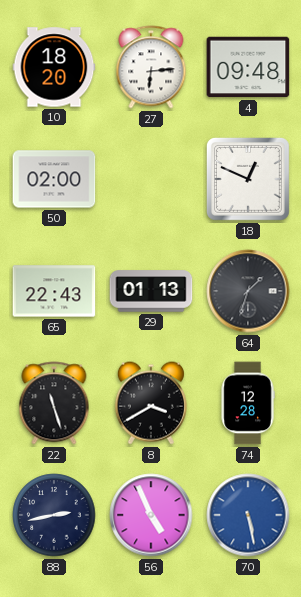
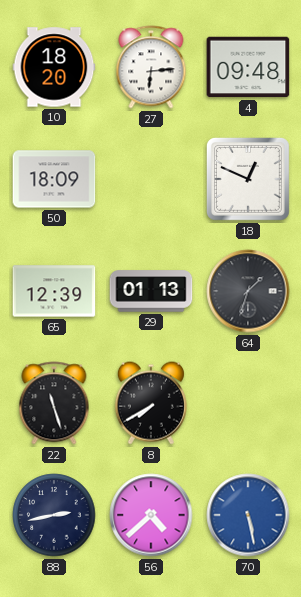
50: 02:00 -> 18:09 (54, 179)
65: 22:43 -> 12:39 (54, 291)
8: 3:40 -> 7:40 (151, 403)
74: 12:28 -> none (248, 403)
56: 4:56 -> 4:38 (151, 515)
